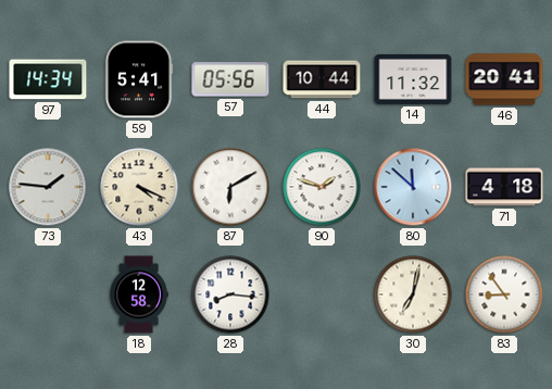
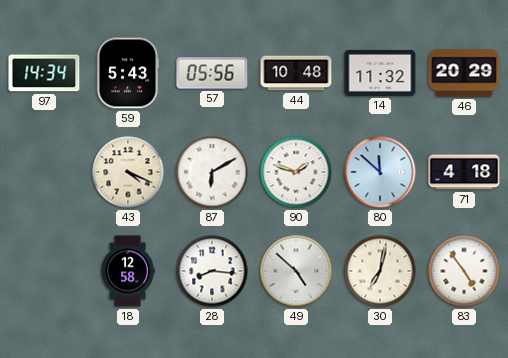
59: 5:41 -> 5:43 (128, 73)
44: 10:44 -> 10:48 (296, 73)
46: 20:41 -> 20:29 (464, 73)
73: 1:46 -> none (48, 187)
49: none -> 4:52 (296, 271)
83: 8:54 -> 4:54 (464, 271)
